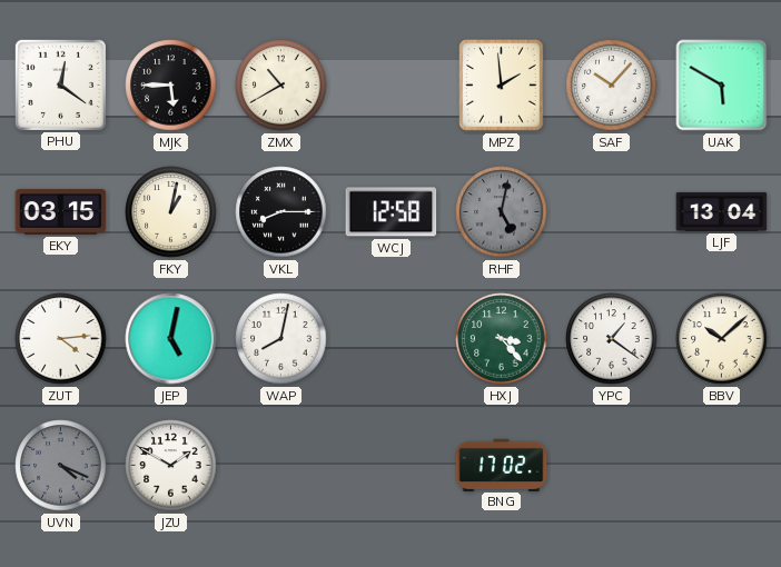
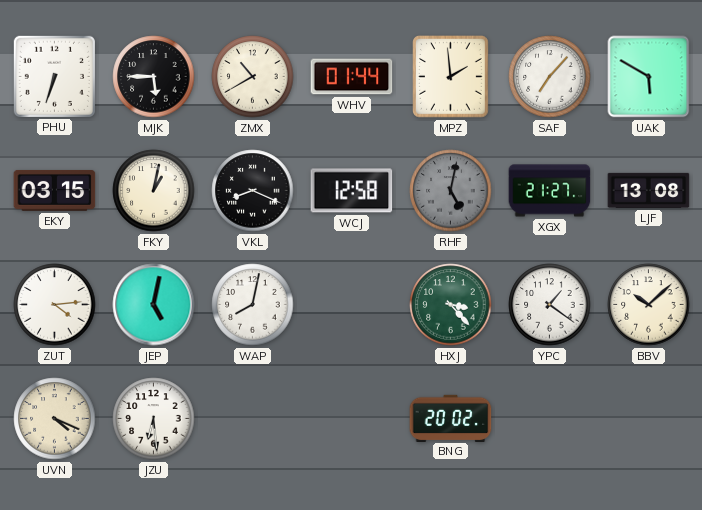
PHU: 12:21 -> 6:33 (54, 76)
WHV: none -> 01:44 (352, 77)
SAF: 10:07 -> 7:07 (550, 77)
VKL: 8:15 -> 8:19 (253, 191)
XGX: none -> 21:27 (550, 191)
LJF: 13:04 -> 13:08 (649, 190)
UVN dial: grey -> cream (55, 419)
JZU: 1:50 -> 6:29 (154, 419)
BNG: 17:02 -> 20:02 (451, 418)
